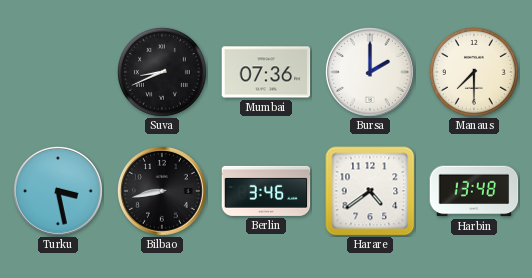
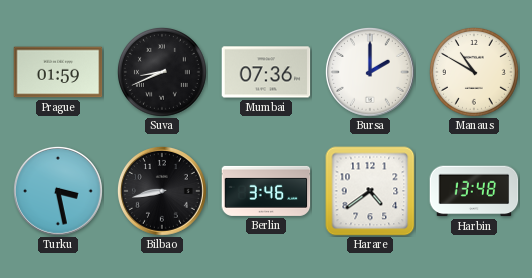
Prague: none -> 01:59 (58, 72)
Manaus: 7:30 -> 10:50 (474, 72)
